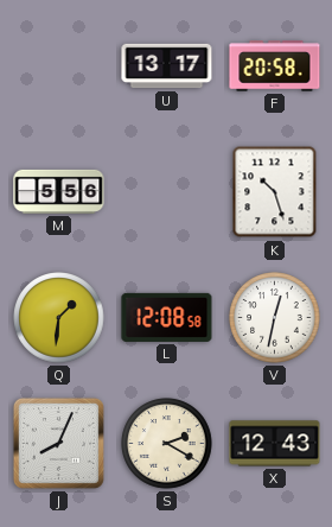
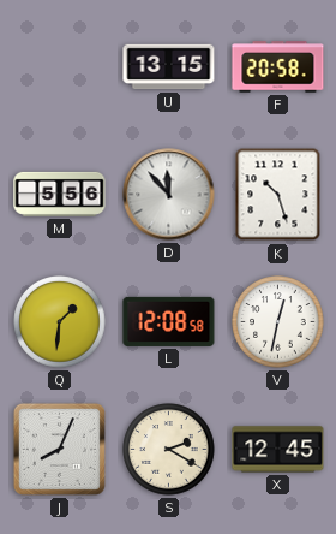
U: 13:17 -> 13:15 (169, 67)
D: none -> 11:53 (169, 195)
X: 12:43 -> 12:45 (278, 450)
